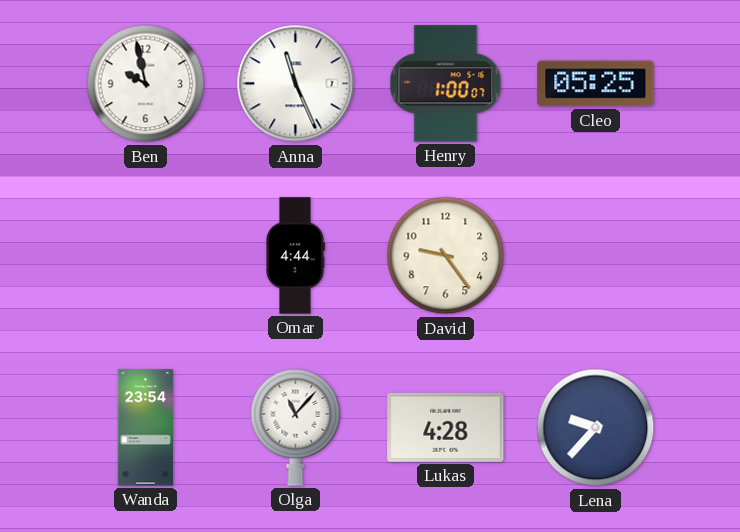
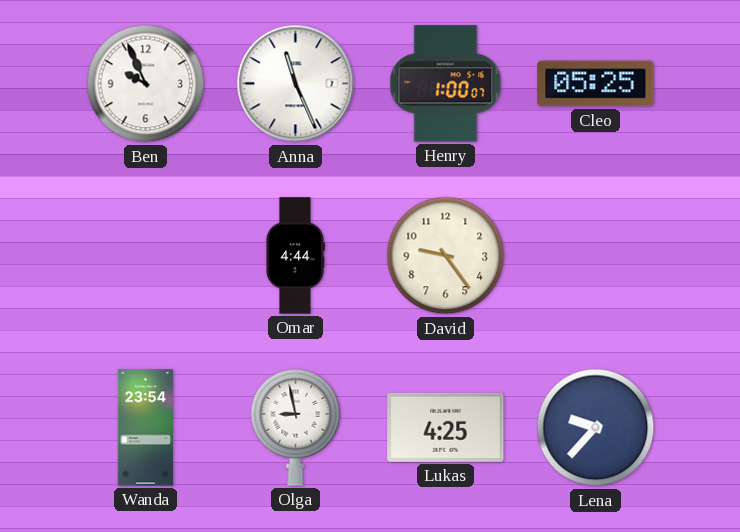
Ben: 9:58 -> 9:56 (146, 84)
Olga: 11:07 -> 8:58 (296, 427)
Lukas: 4:28 -> 4:25 (446, 427)
